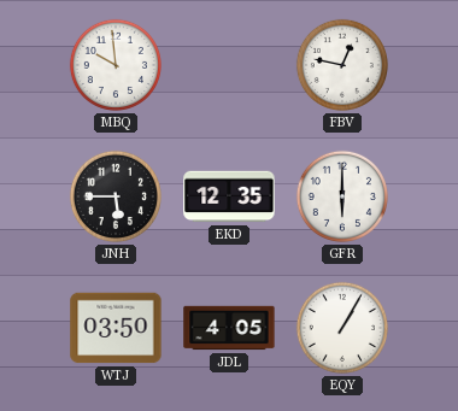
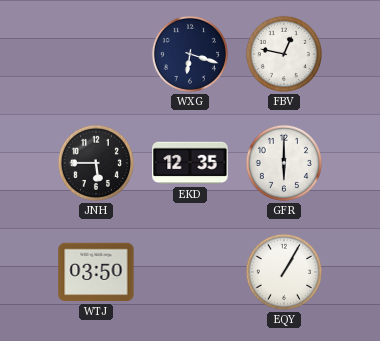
MBQ: 9:59 -> none (116, 65)
WXG: none -> 6:18 (190, 54)
JDL: 4:05 -> none (229, 328)
